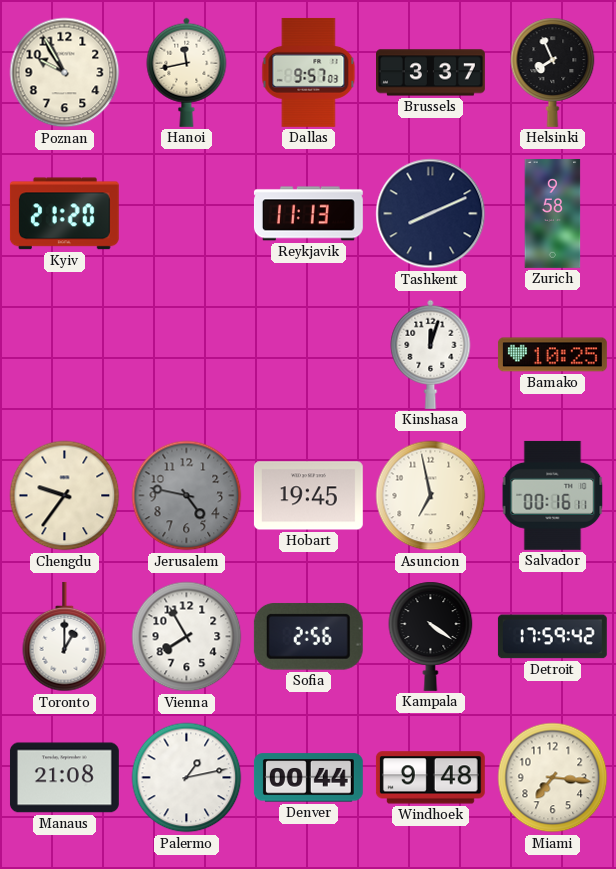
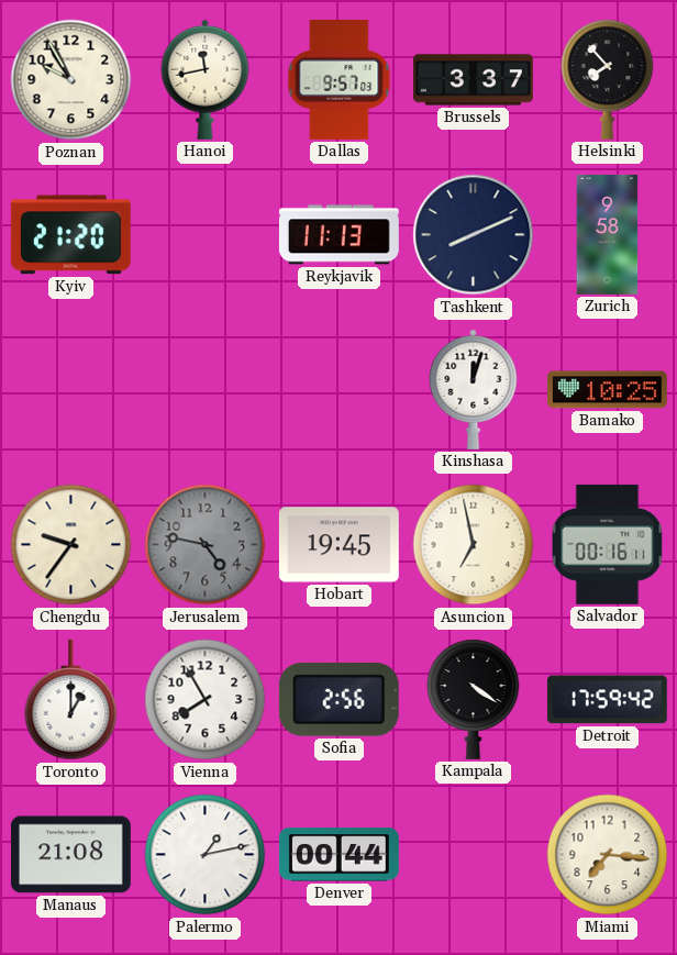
Helsinki: 7:56 -> 7:53 (608, 79)
Windhoek: 9:48 -> none (430, 778)
